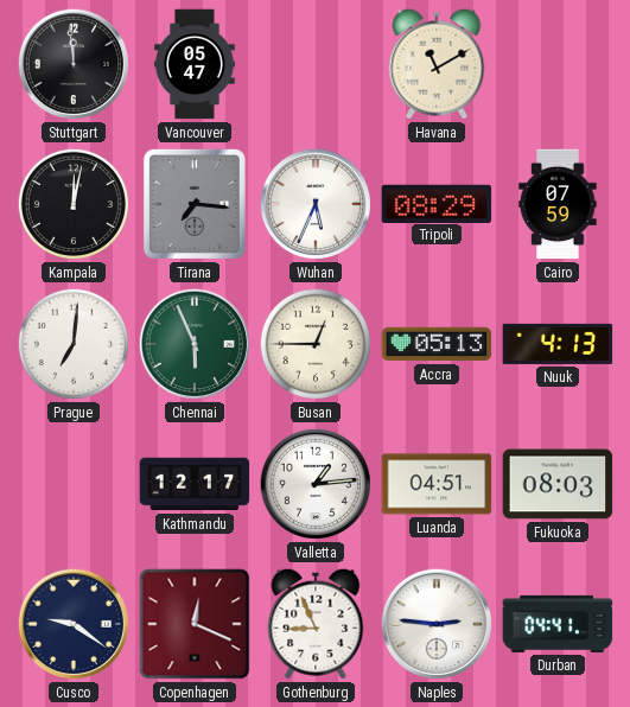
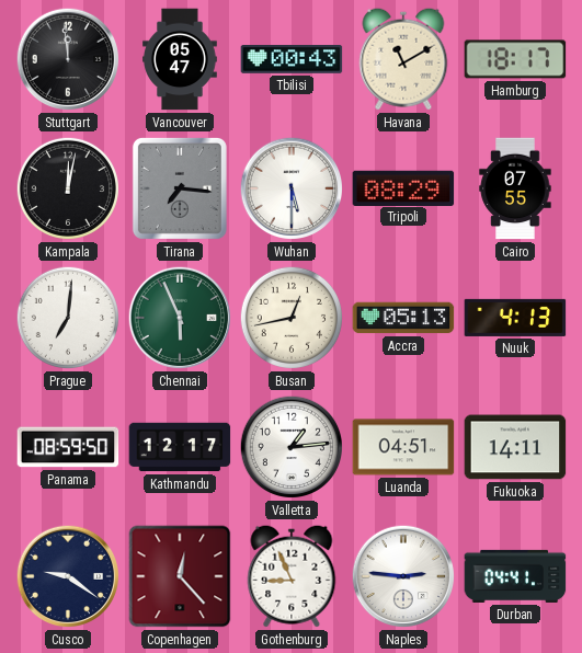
Tbilisi: none -> 00:43 (292, 60)
Hamburg: none -> 18:17 (515, 59)
Wuhan: 5:34 -> 5:30 (292, 188)
Cairo: 07:59 -> 07:55 (515, 188)
Busan: 12:45 -> 12:43 (292, 318)
Panama: none -> 08:59 (68, 447)
Fukuoka: 08:03 -> 14:11 (515, 447)
Copenhagen: 12:19 -> 12:23 (180, 576)
